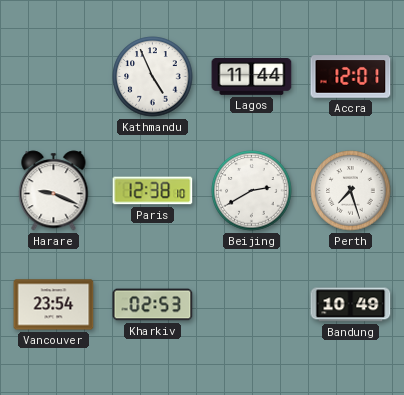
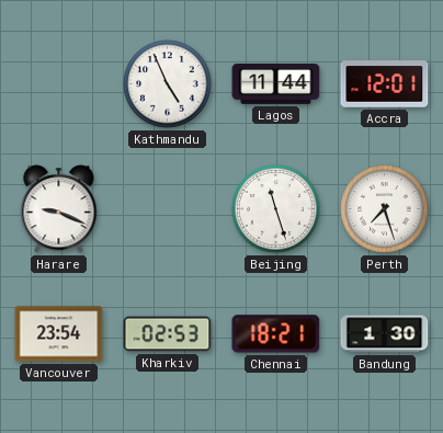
Paris: 12:38 -> none (153, 191)
Beijing: 2:40 -> 11:27 (276, 209)
Chennai: none -> 18:21 (276, 334)
Bandung: 10:49 -> 1:30 (385, 334)
